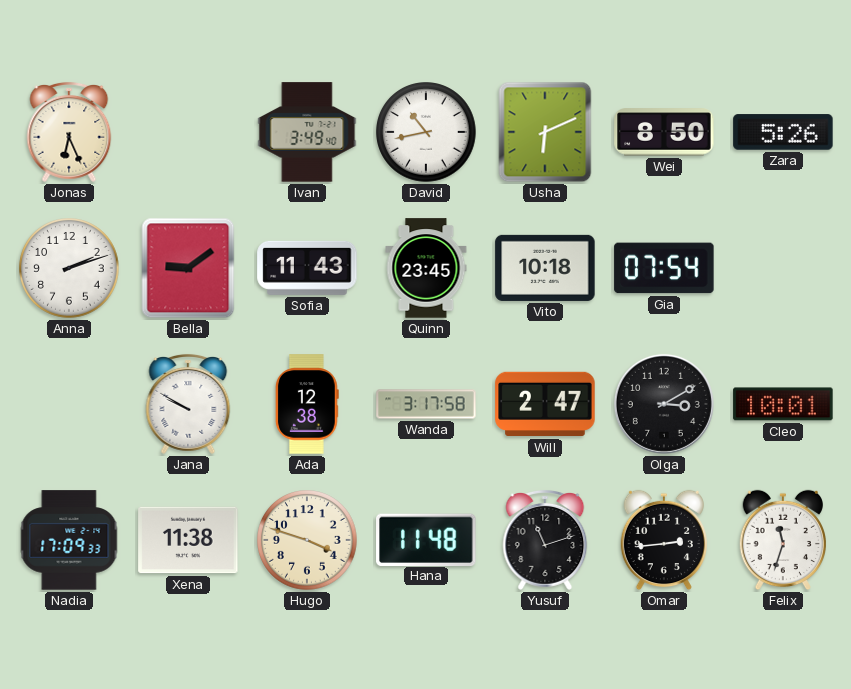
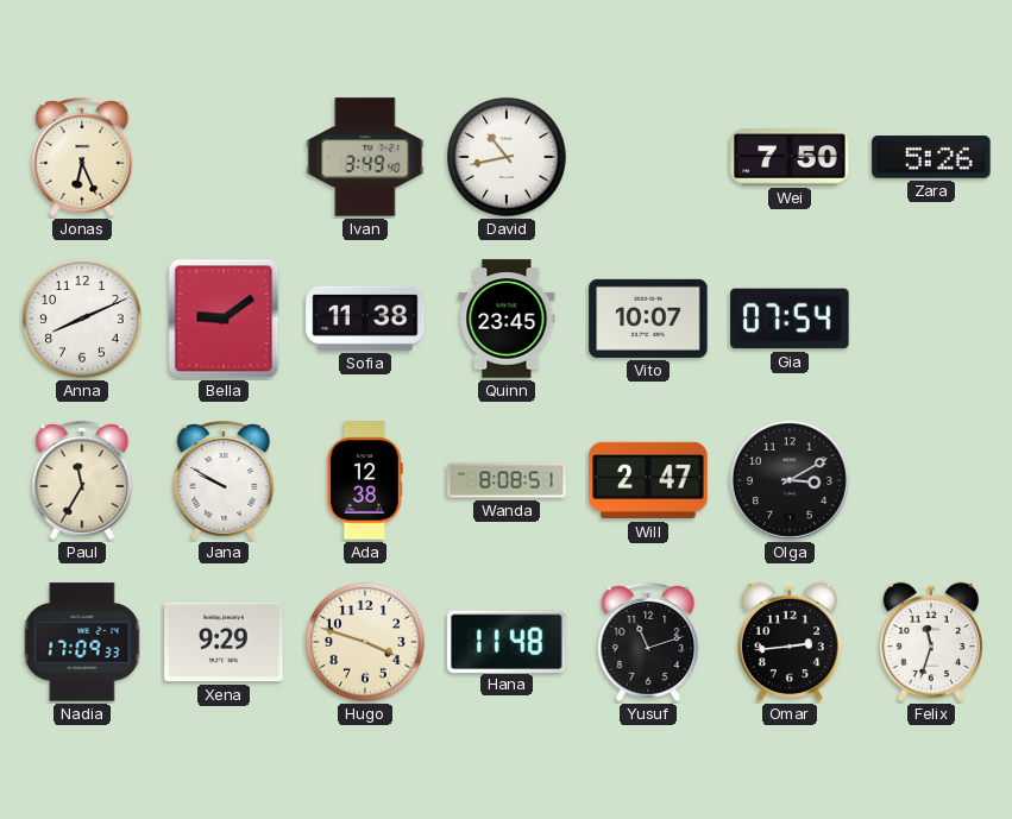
Usha: 6:11 -> none (545, 132)
Wei: 8:50 -> 7:50 (790, 157)
Anna: 2:12 -> 8:11 (82, 319)
Sofia: 11:43 -> 11:38 (365, 319)
Vito: 10:18 -> 10:07 (648, 319)
Paul: none -> 11:35 (82, 480)
Wanda: 3:17 -> 8:08 (507, 480)
Cleo: 10:01 -> none (783, 404)
Xena: 11:38 -> 9:29 (224, 642)
